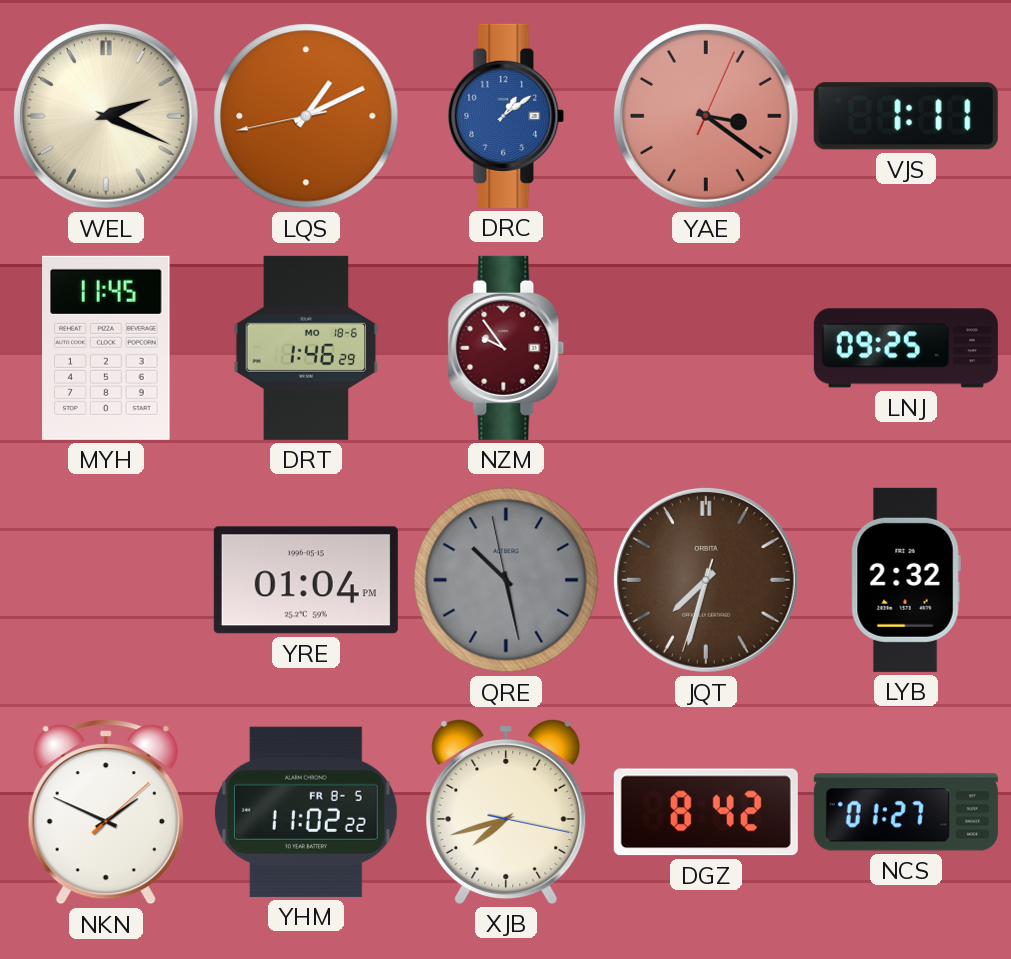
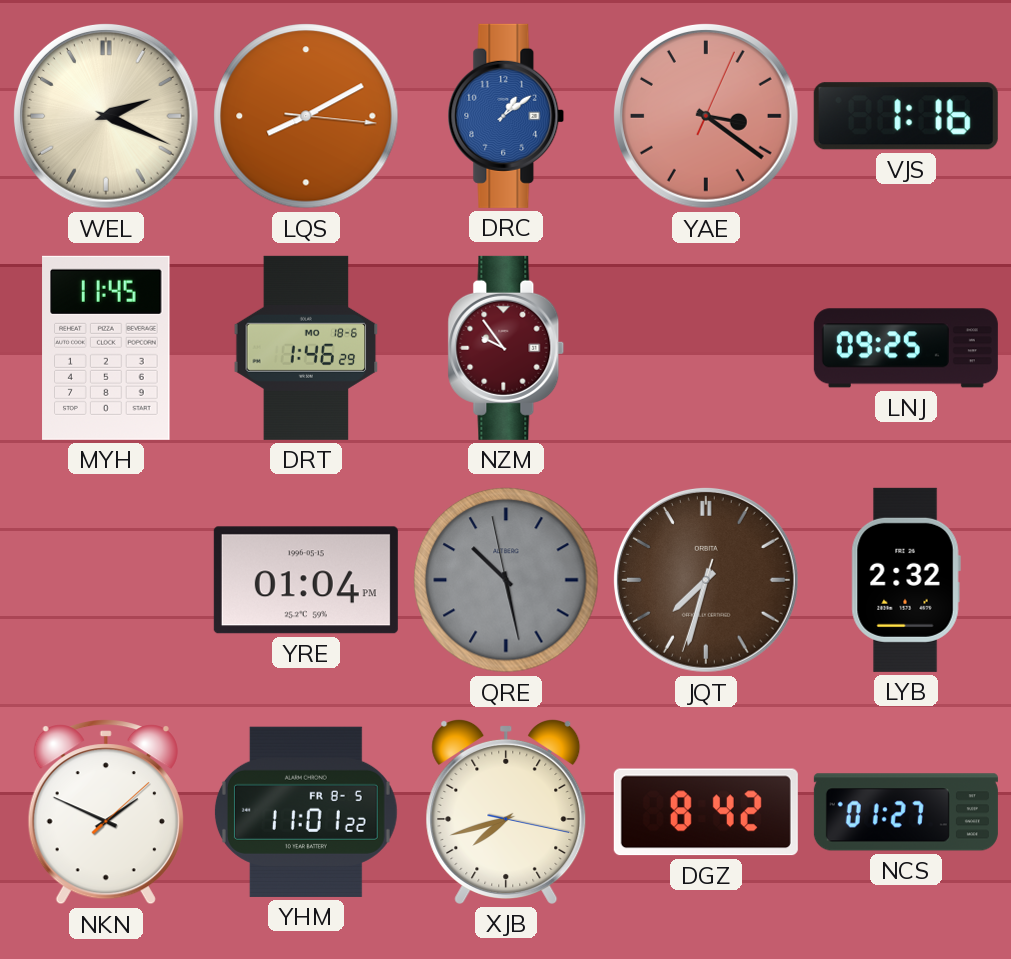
LQS: 1:10 -> 8:10 (306, 116)
VJS: 1:11 -> 1:16 (906, 116)
YHM: 11:02 -> 11:01 (306, 812)
